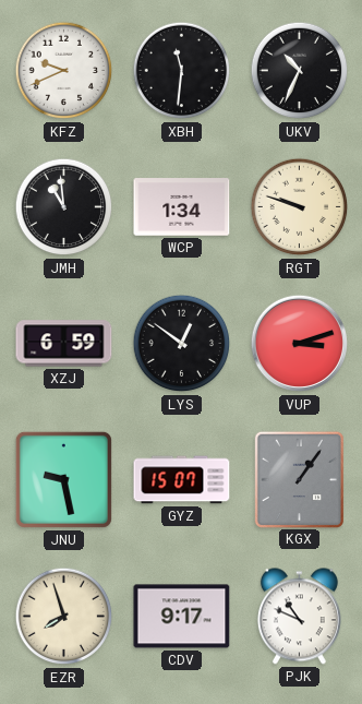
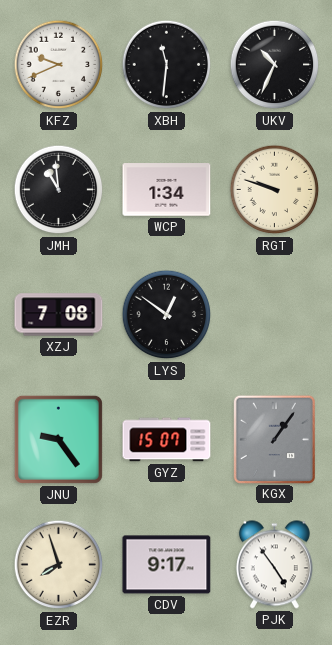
XZJ: 6:59 -> 7:08 (59, 315)
VUP: 3:12 -> none (300, 344)
JNU: 9:28 -> 9:24 (58, 439)
PJK: 10:49 -> 4:54 (274, 565)
